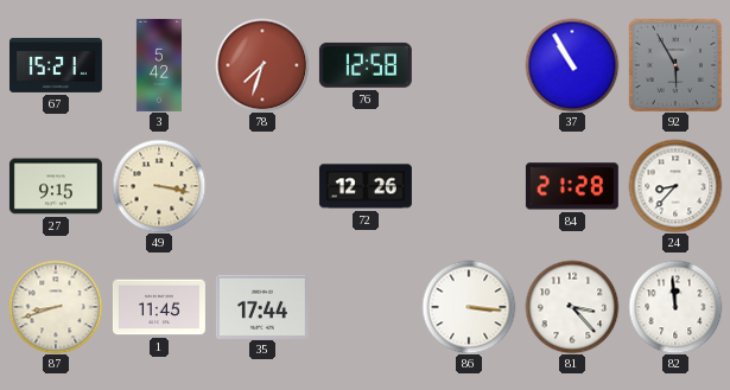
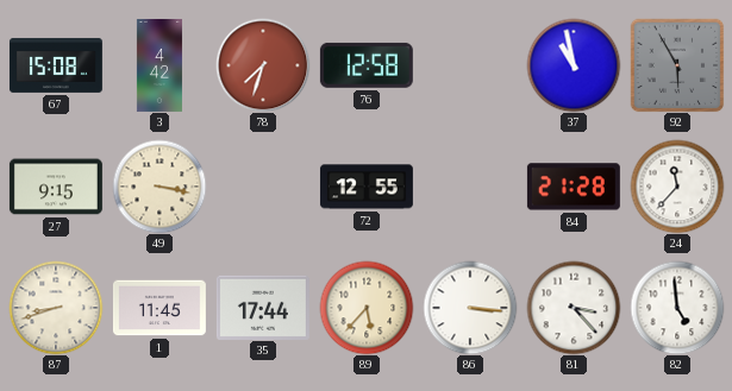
67: 15:21 -> 15:08 (56, 65)
3: 5:42 -> 4:42 (159, 65)
37: 10:55 -> 10:58 (574, 65)
72: 12:26 -> 12:55 (367, 187)
24: 8:37 -> 11:37 (677, 187)
89: none -> 5:37 (367, 308)
82: 11:59 -> 4:59 (677, 308)
